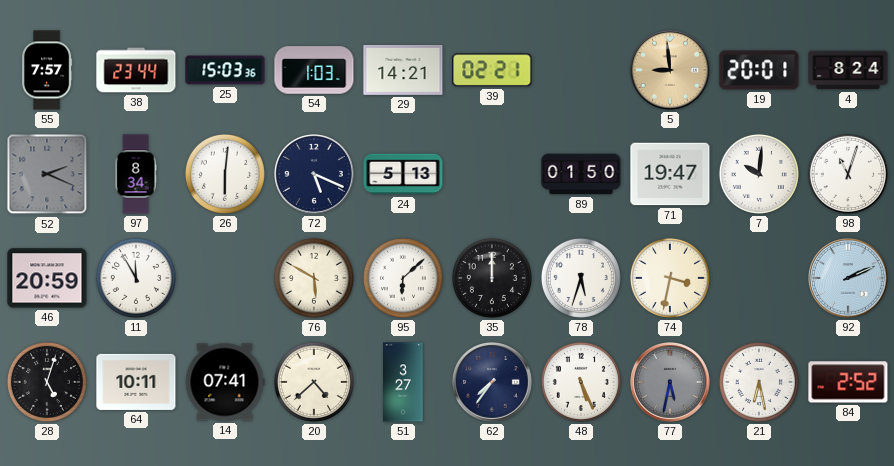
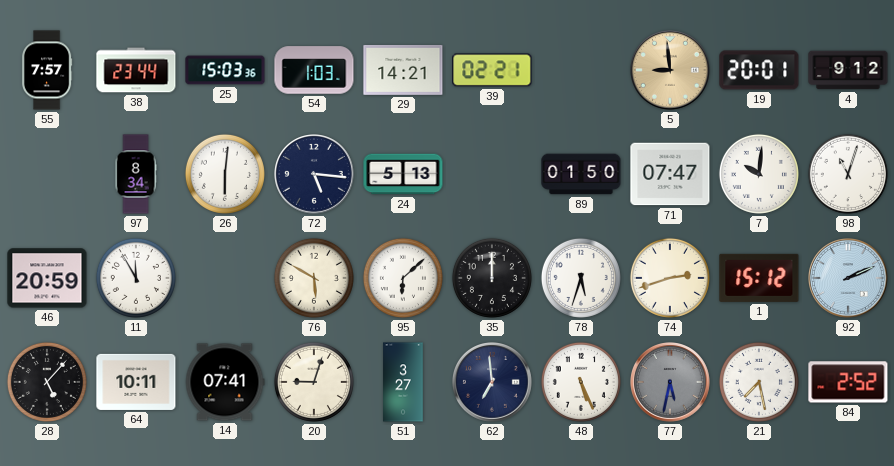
4: 8:24 -> 9:12 (848, 70)
52: 2:19 -> none (47, 174)
72: 5:19 -> 5:16 (315, 175)
71: 19:47 -> 07:47 (670, 174)
74: 3:32 -> 2:42 (670, 278)
1: none -> 15:12 (759, 278)
28: 5:03 -> 5:07 (47, 382)
20: 4:38 -> 9:03 (314, 382)
62: 7:36 -> 6:59 (493, 383)
21: 6:28 -> 7:28 (759, 382)
